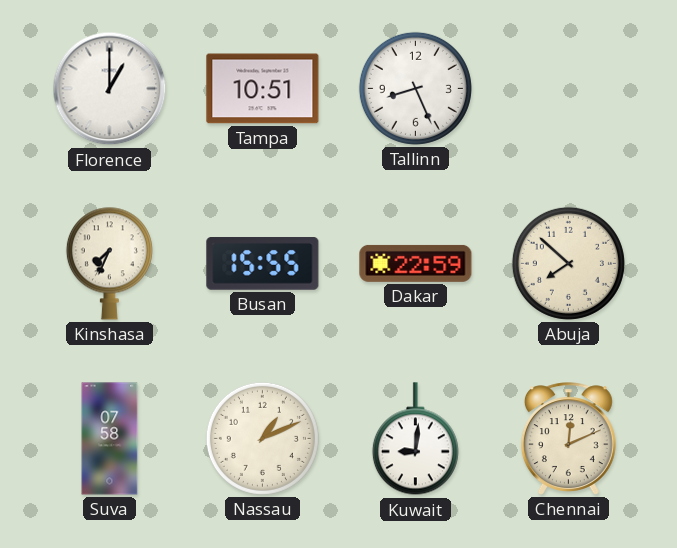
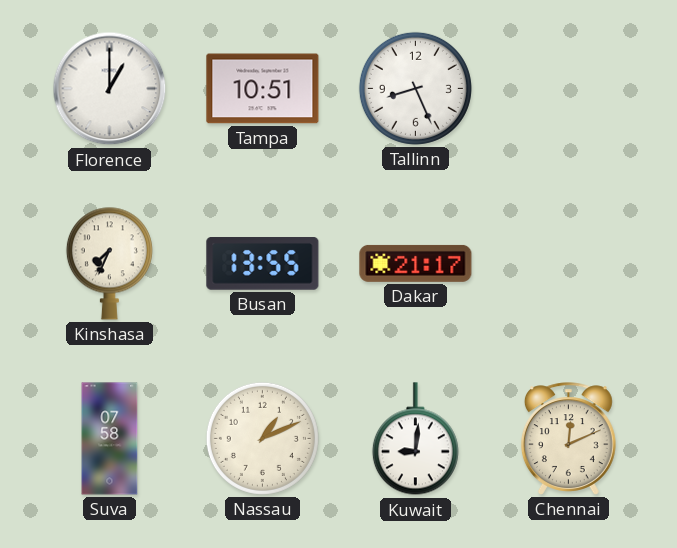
Busan: 15:55 -> 13:55 (263, 264)
Dakar: 22:59 -> 21:17 (416, 263)
Abuja: 7:52 -> none (568, 263)
